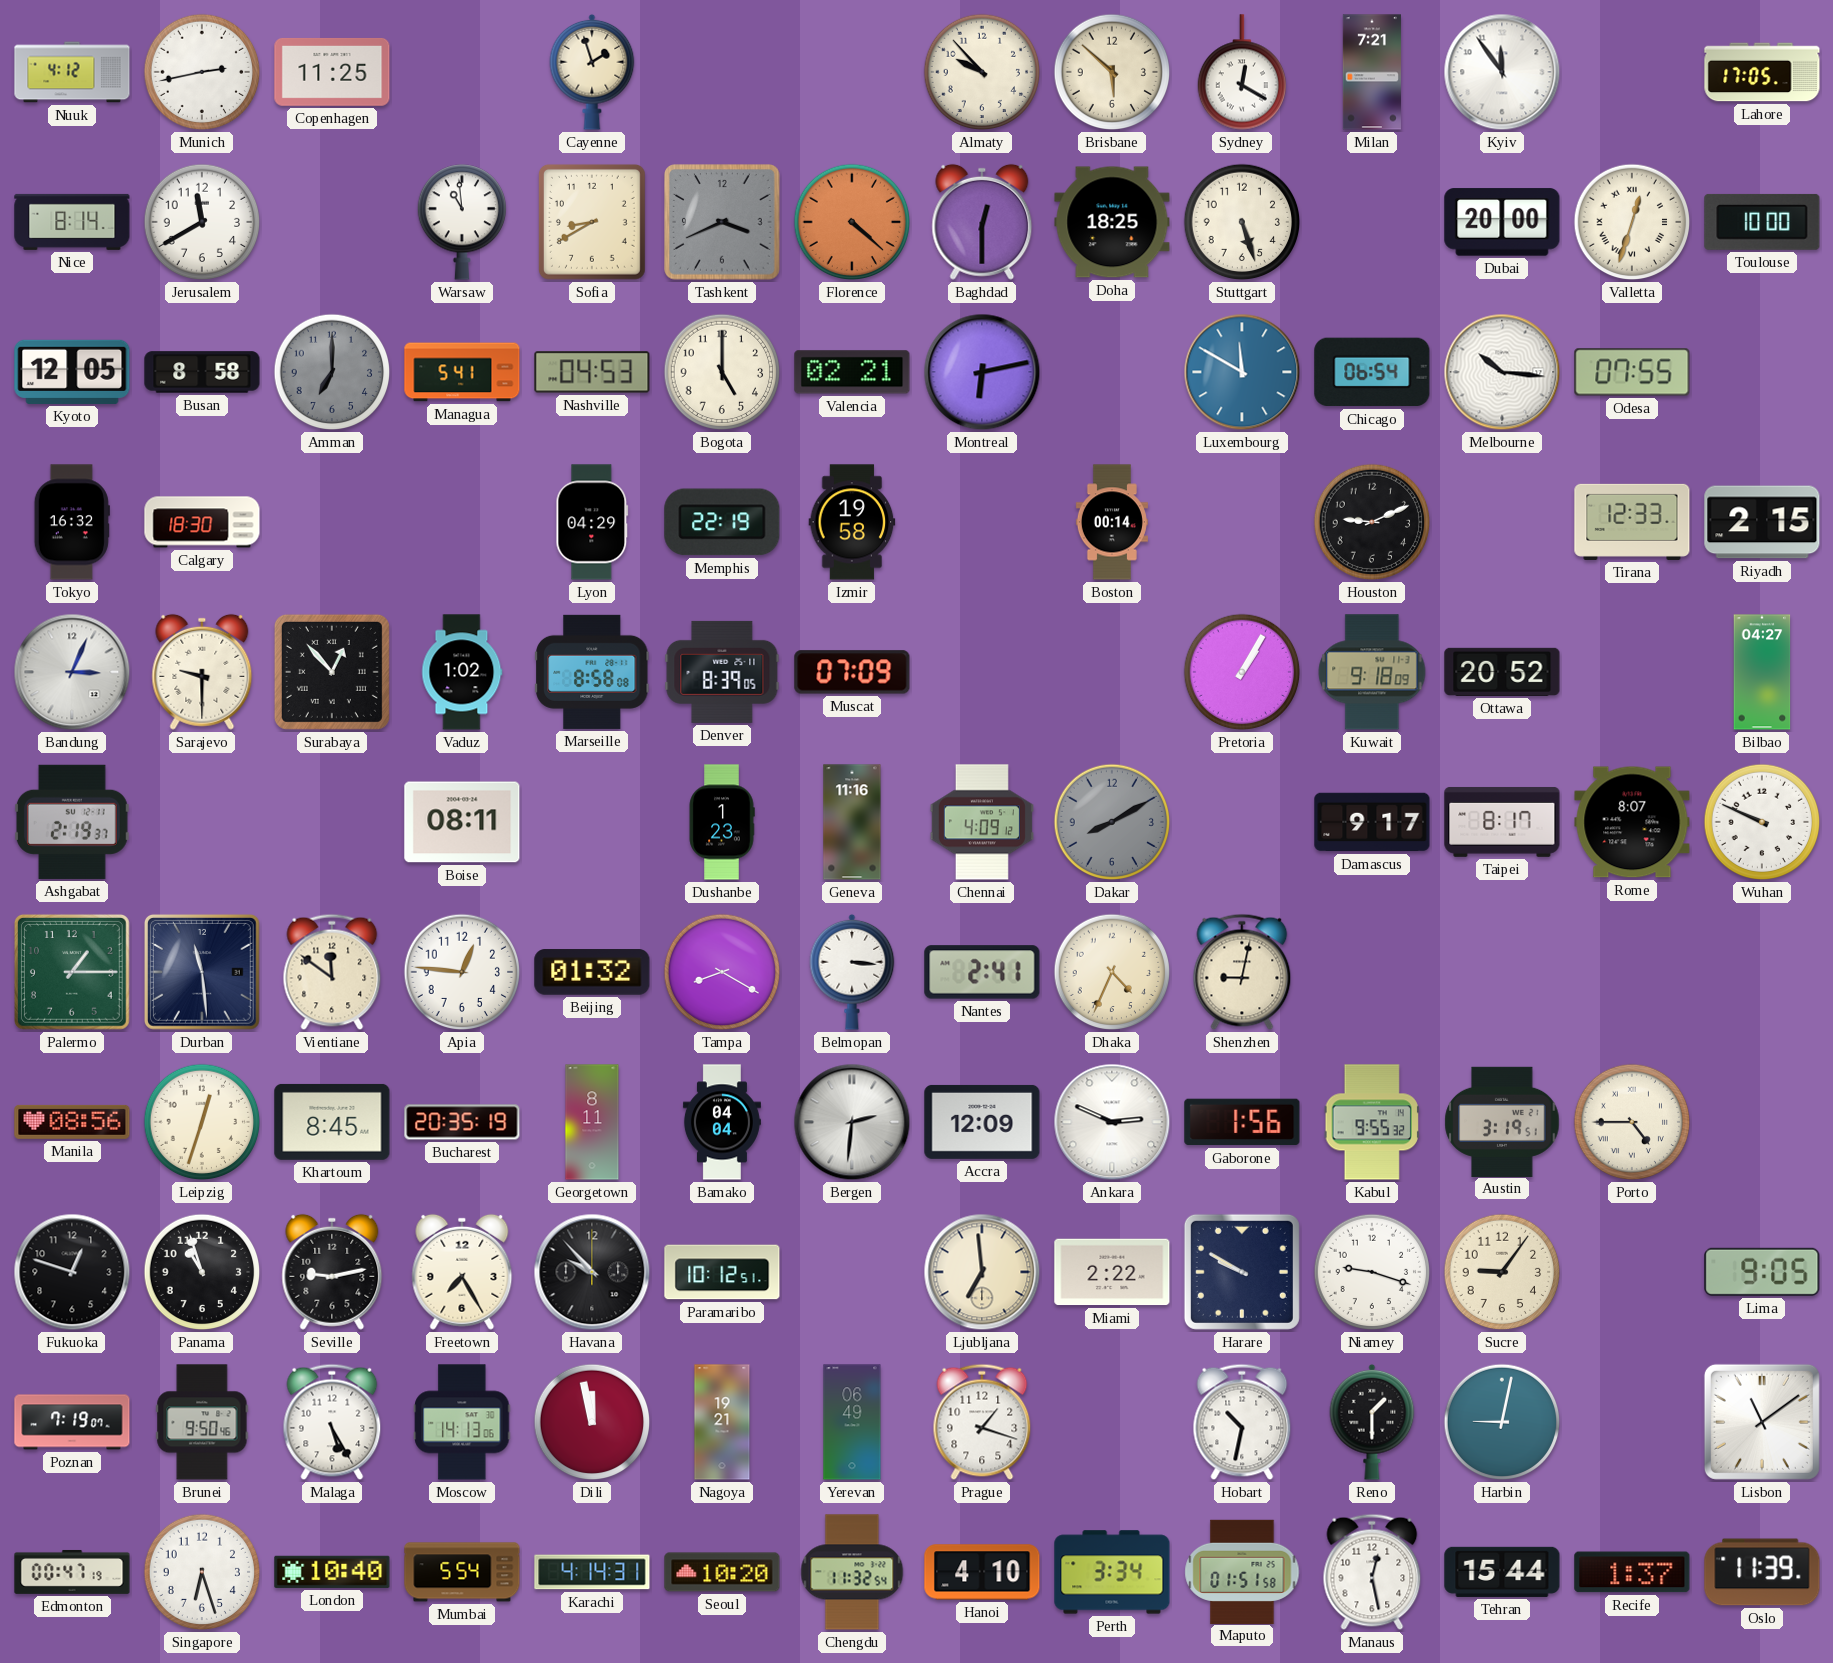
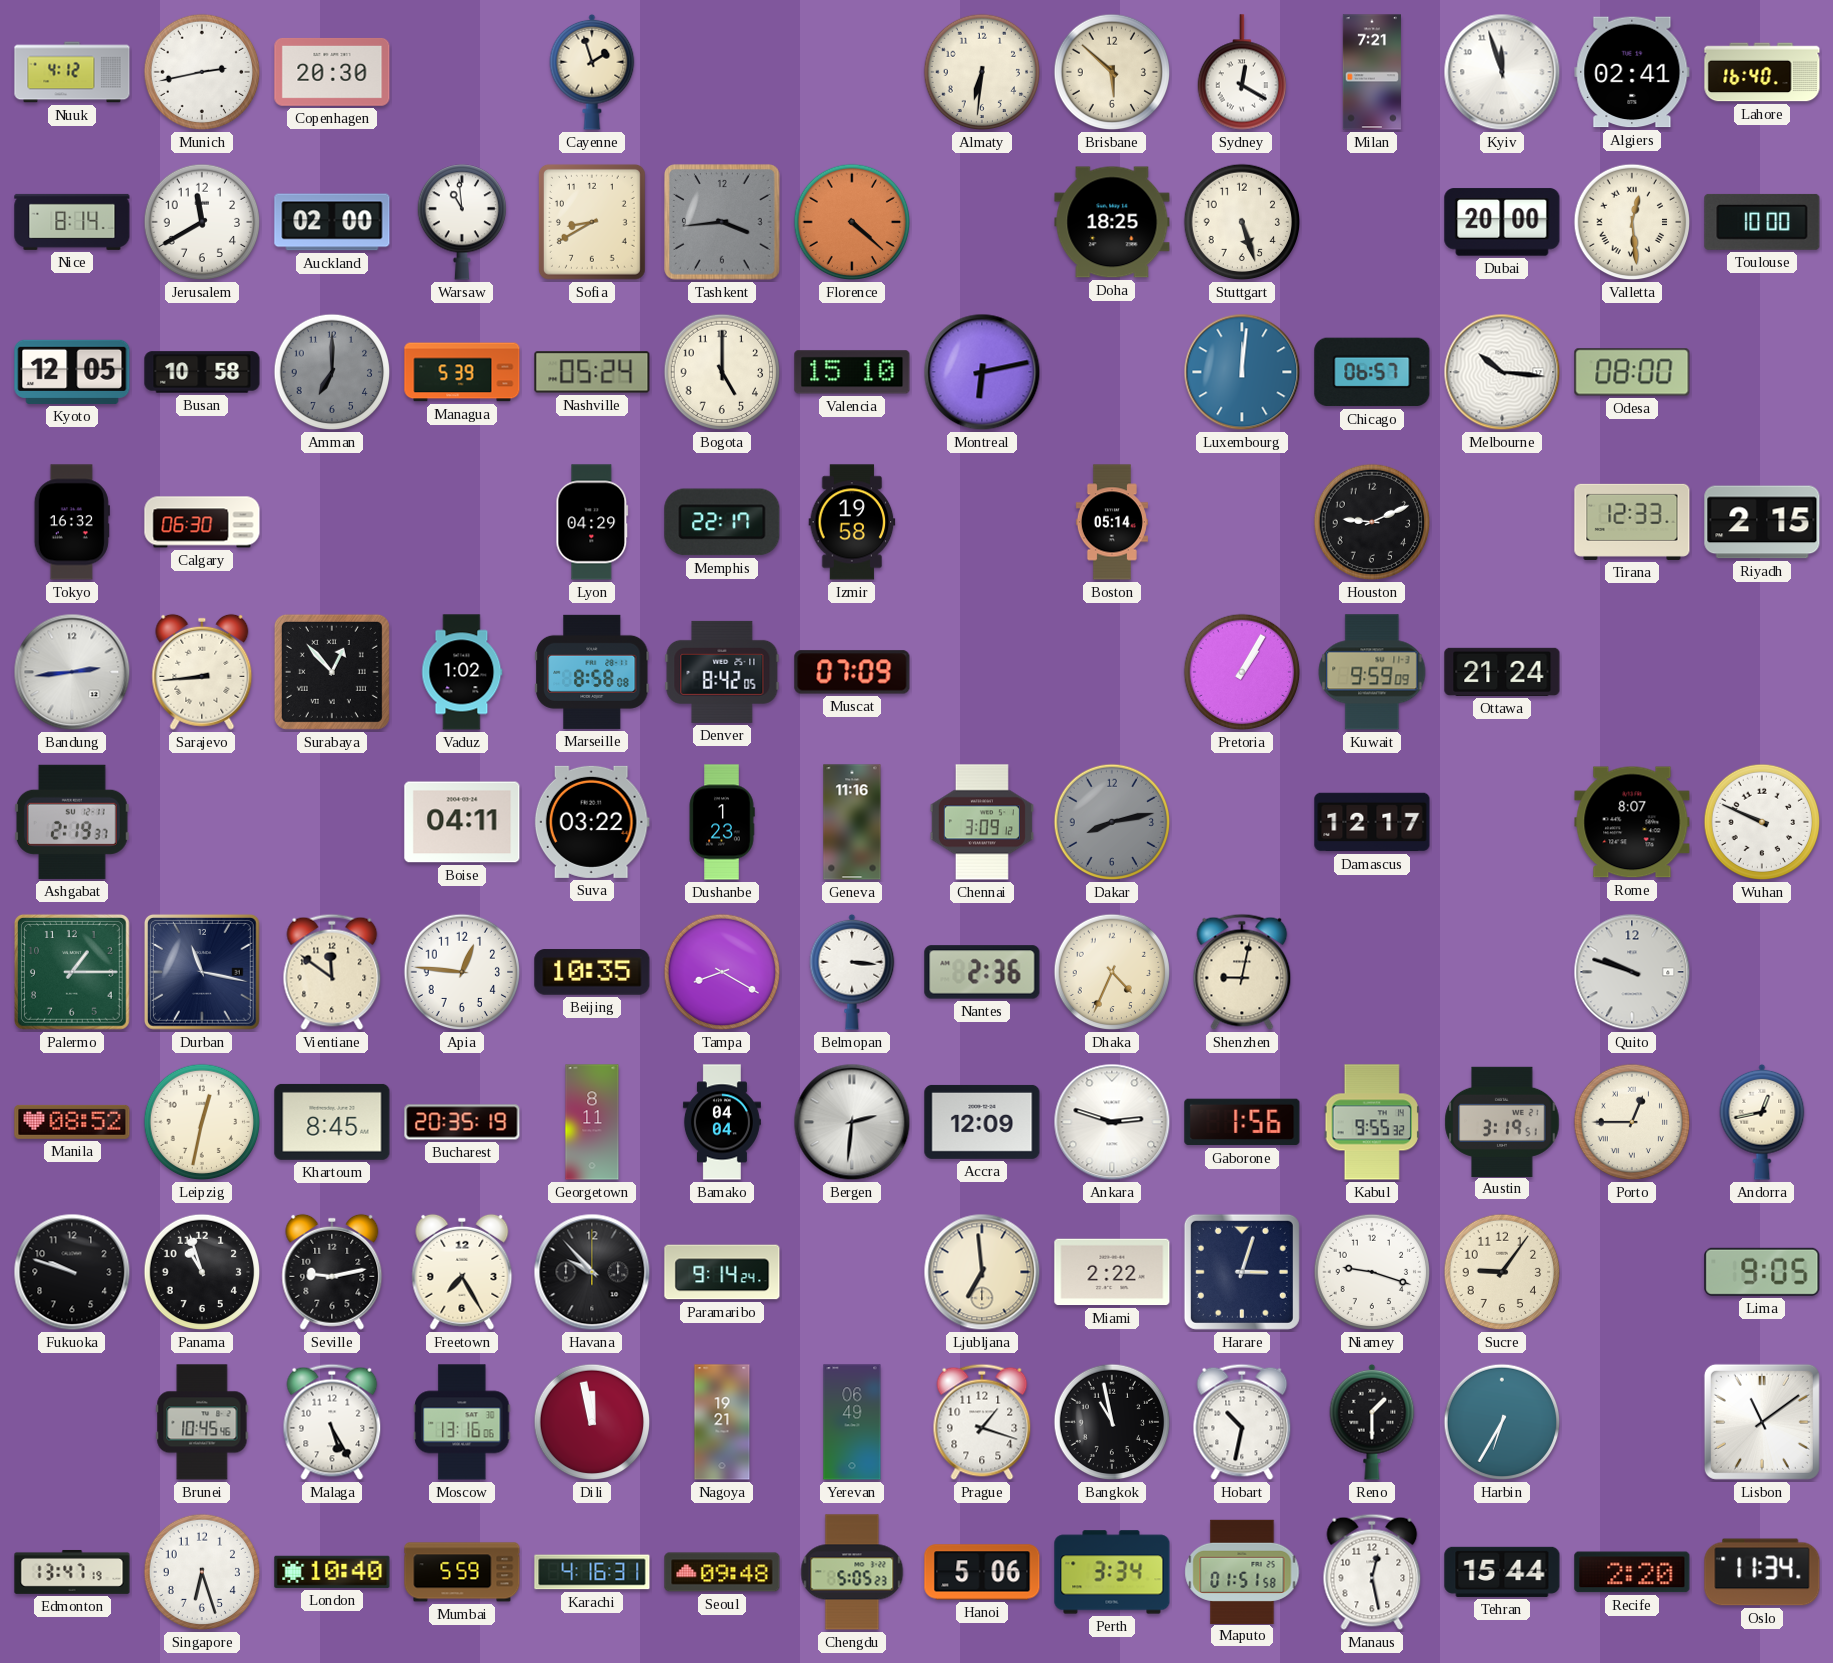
Copenhagen: 11:25 -> 20:30 (332, 72)
Almaty: 9:53 -> 6:31 (982, 72)
Kyiv: 11:54 -> 11:57 (1502, 72)
Algiers: none -> 02:41 (1632, 72)
Lahore: 17:05 -> 16:40 (1762, 72)
Auckland: none -> 02:00 (332, 222)
Tashkent: 3:41 -> 3:44 (722, 222)
Baghdad: 12:30 -> none (982, 222)
Valletta: 12:33 -> 12:29 (1632, 222)
Busan: 8:58 -> 10:58 (202, 372)
Managua: 5:41 -> 5:39 (462, 372)
Nashville: 04:53 -> 05:24 (592, 372)
Valencia: 02:21 -> 15:10 (852, 372)
Luxembourg: 11:50 -> 12:01 (1242, 372)
Chicago: 06:54 -> 06:57 (1372, 372)
Odesa: 07:55 -> 08:00 (1632, 372)
Calgary: 18:30 -> 06:30 (202, 522)
Memphis: 22:19 -> 22:17 (722, 522)
Boston: 00:14 -> 05:14 (1112, 522)
Bandung: 3:04 -> 2:44 (72, 672)
Sarajevo: 9:30 -> 8:44 (202, 672)
Denver: 8:39 -> 8:42 (722, 672)
Kuwait: 9:18 -> 9:59 (1372, 672)
Ottawa: 20:52 -> 21:24 (1502, 672)
Bilbao: 04:27 -> none (1762, 672)
Boise: 08:11 -> 04:11 (462, 822)
Suva: none -> 03:22 (592, 822)
Chennai: 4:09 -> 3:09 (982, 822)
Dakar: 8:10 -> 8:13 (1112, 822)
Damascus: 9:17 -> 12:17 (1372, 822)
Taipei: 8:17 -> none (1502, 822)
Durban: 11:29 -> 11:17 (202, 972)
Beijing: 01:32 -> 10:35 (592, 972)
Nantes: 2:41 -> 2:36 (982, 972)
Quito: none -> 9:48 (1632, 972)
Manila: 08:56 -> 08:52 (72, 1122)
Leipzig: 12:33 -> 12:32 (202, 1122)
Ankara: 2:49 -> 2:48 (1112, 1122)
Porto: 4:45 -> 12:45 (1632, 1122)
Andorra: none -> 12:43 (1762, 1122)
Fukuoka: 12:48 -> 9:48 (72, 1272)
Paramaribo: 10:12 -> 9:14 (722, 1272)
Harare: 9:50 -> 3:03 (1242, 1272)
Poznan: 7:19 -> none (72, 1422)
Brunei: 9:50 -> 10:45 (202, 1422)
Moscow: 14:13 -> 13:16 (462, 1422)
Bangkok: none -> 10:58 (1112, 1422)
Harbin: 9:02 -> 6:35 (1502, 1422)
Edmonton: 00:47 -> 13:47 (72, 1572)
Mumbai: 5:54 -> 5:59 (462, 1572)
Karachi: 4:14 -> 4:16 (592, 1572)
Seoul: 10:20 -> 09:48 (722, 1572)
Chengdu: 11:32 -> 5:05 (852, 1572)
Hanoi: 4:10 -> 5:06 (982, 1572)
Recife: 1:37 -> 2:20 (1632, 1572)
Oslo: 11:39 -> 11:34 (1762, 1572)
